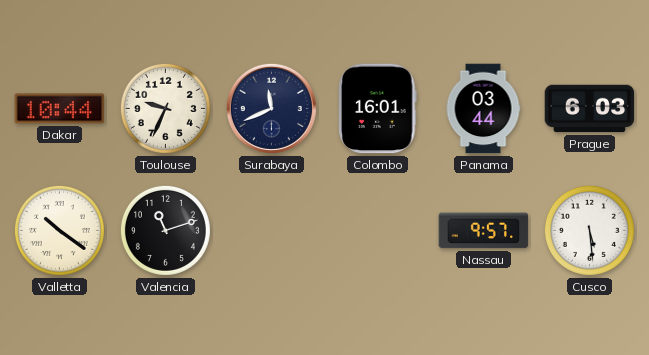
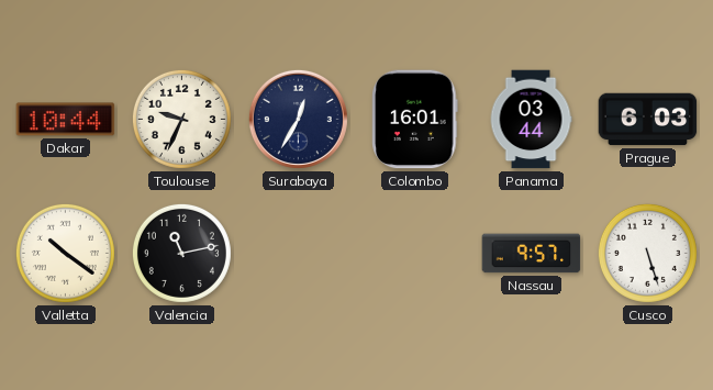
Surabaya: 11:41 -> 12:35 (298, 119)
Valencia: 11:12 -> 11:13 (181, 253)
Cusco: 5:29 -> 5:27 (647, 253)
